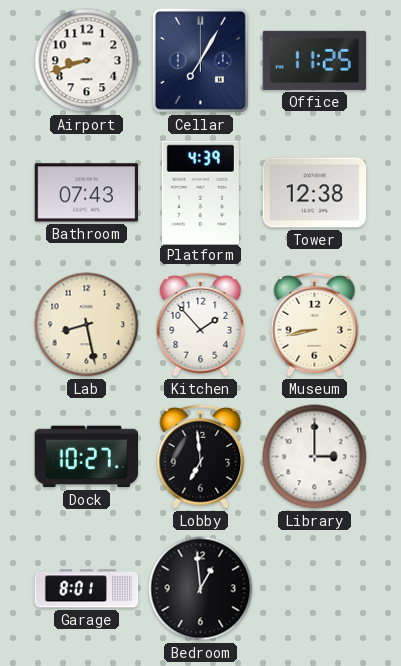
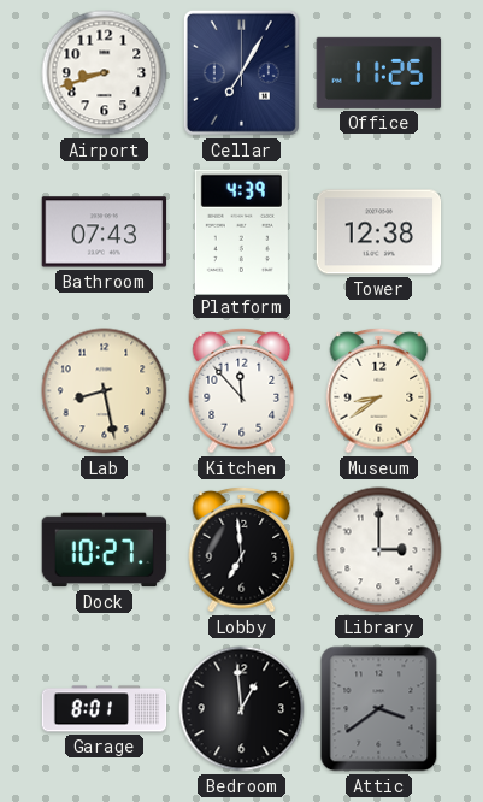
Kitchen: 1:53 -> 11:53 (242, 390)
Museum: 8:43 -> 8:39 (379, 390)
Attic: none -> 3:39 (379, 709)
